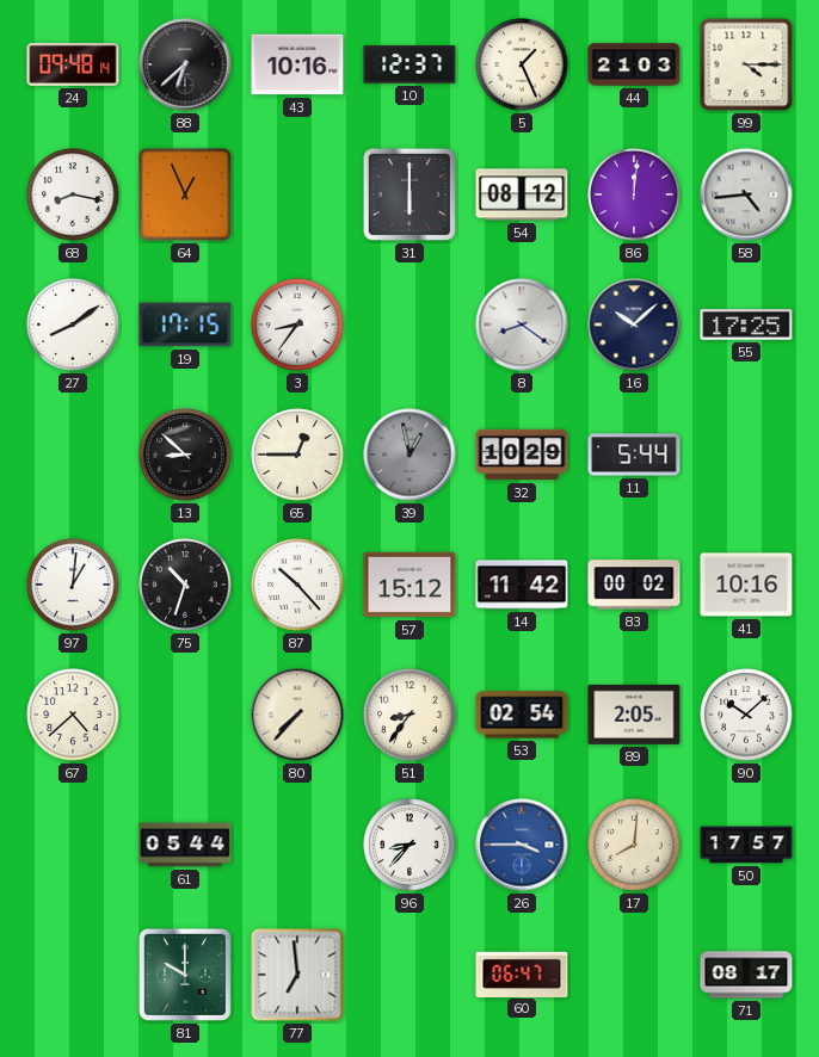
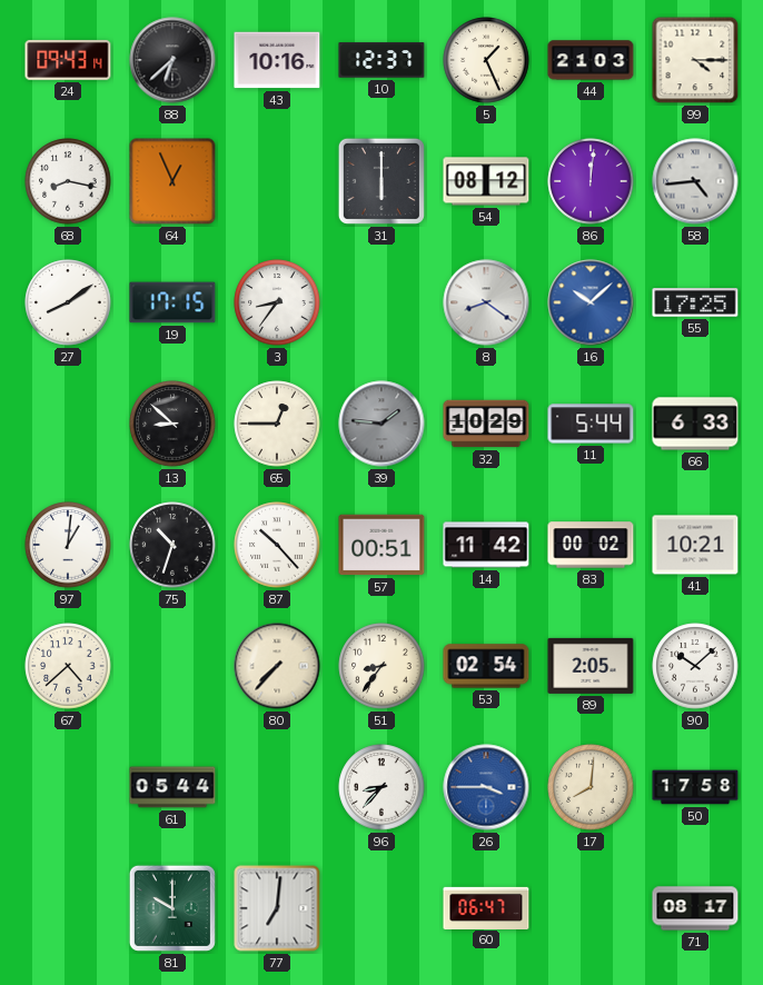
24: 09:48 -> 09:43 (68, 60)
16 dial: navy -> blue (591, 302)
39: 12:58 -> 1:46 (381, 424)
66: none -> 6:33 (695, 424)
57: 15:12 -> 00:51 (381, 545)
41: 10:16 -> 10:21 (695, 545)
50: 17:57 -> 17:58 (695, 787)
77: 6:59 -> 7:01 (277, 908)
